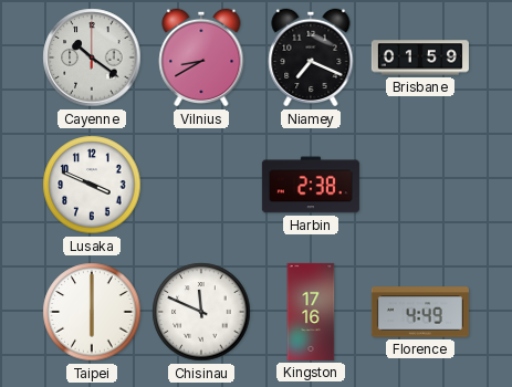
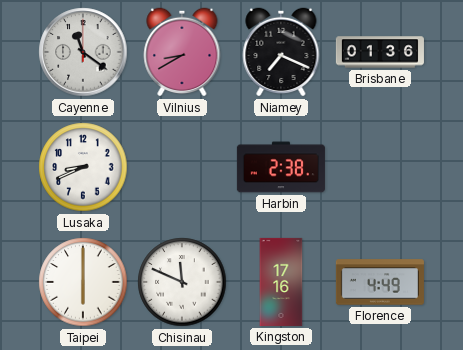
Cayenne: 10:21 -> 11:21 (83, 52)
Brisbane: 01:59 -> 01:36 (380, 52)
Lusaka: 3:49 -> 8:41 (83, 167)
